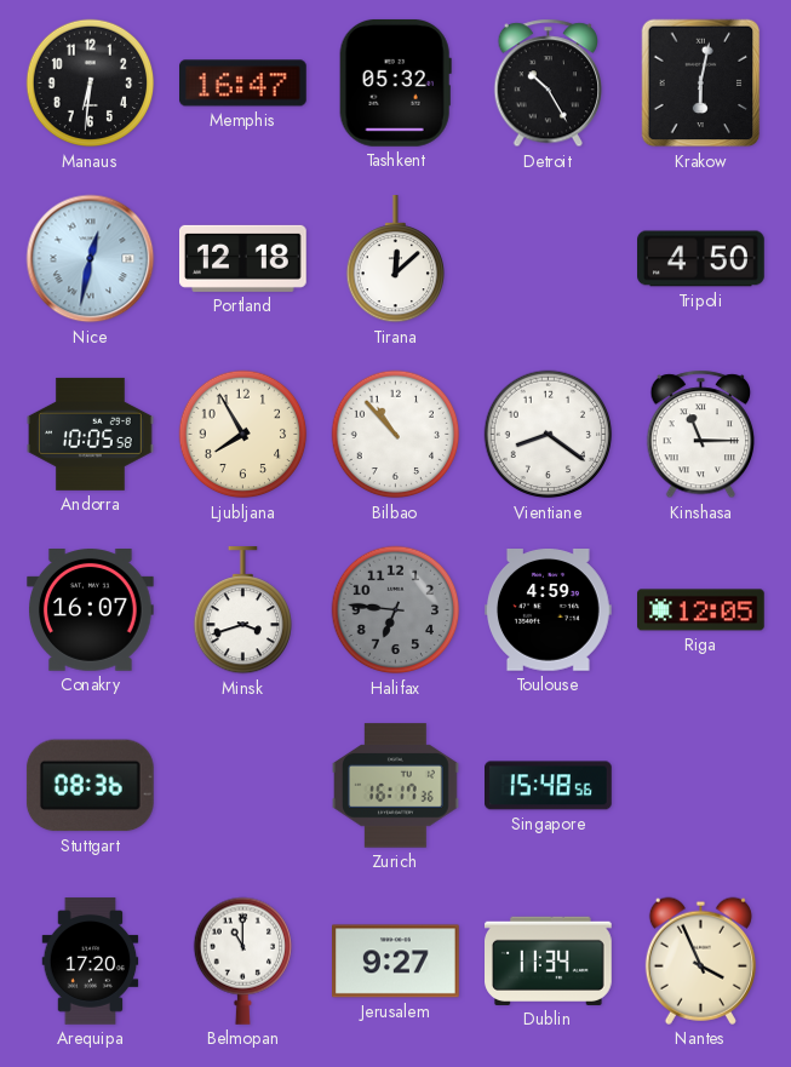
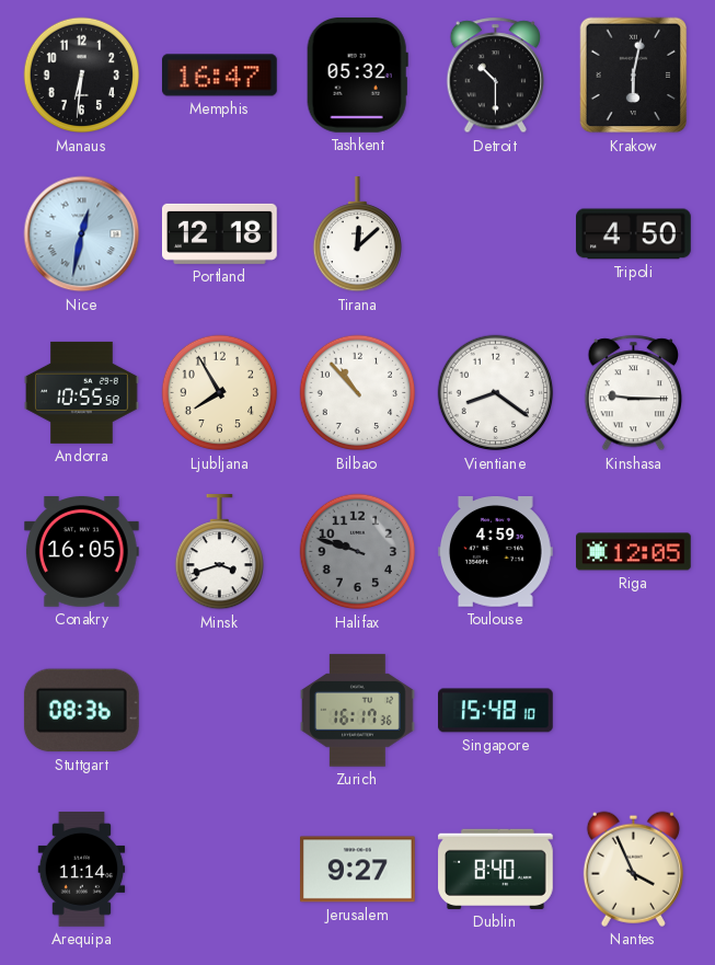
Detroit: 10:25 -> 10:30 (496, 76)
Andorra: 10:05 -> 10:55 (82, 392)
Kinshasa: 11:15 -> 9:15 (634, 393)
Conakry: 16:07 -> 16:05 (82, 552)
Halifax: 6:46 -> 9:48 (358, 552)
Singapore: 15:48:56 -> 15:48:10 (496, 711)
Arequipa: 17:20 -> 11:14 (82, 870)
Belmopan: 11:00 -> none (242, 960)
Dublin: 11:34 -> 8:40 (496, 869)
